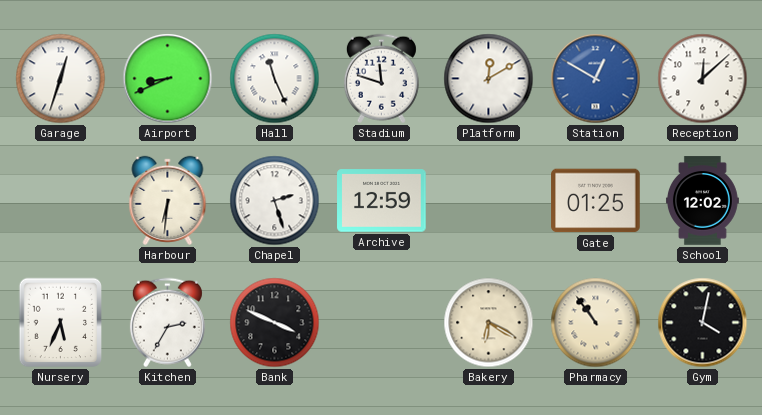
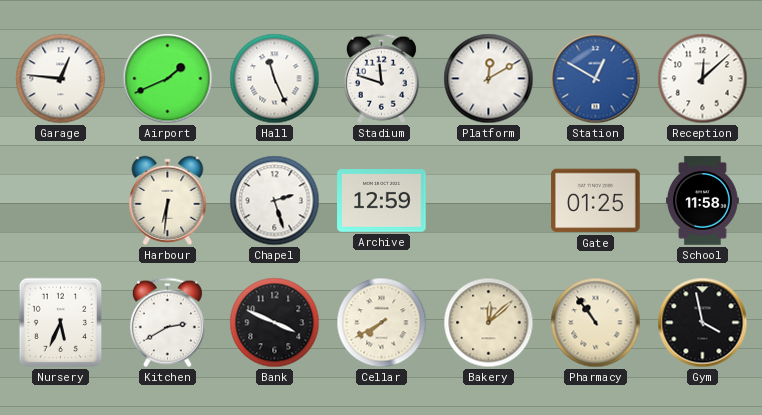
Garage: 12:33 -> 12:46 (61, 79)
Airport: 8:41 -> 1:41 (168, 79)
School: 12:02 -> 11:58 (702, 201)
Kitchen: 2:35 -> 2:40 (167, 323)
Cellar: none -> 7:40 (382, 323)
Bakery: 6:20 -> 12:08 (489, 323)
Gym: 4:02 -> 3:58 (703, 323)
